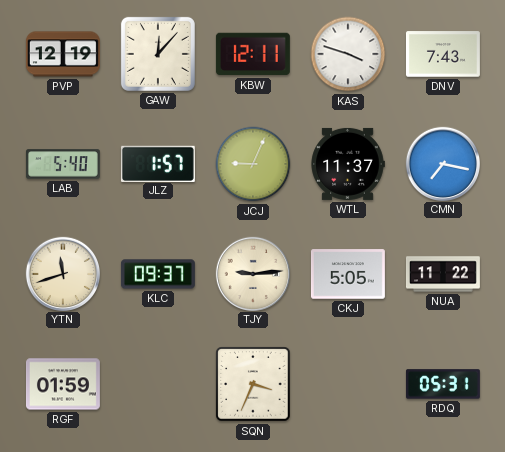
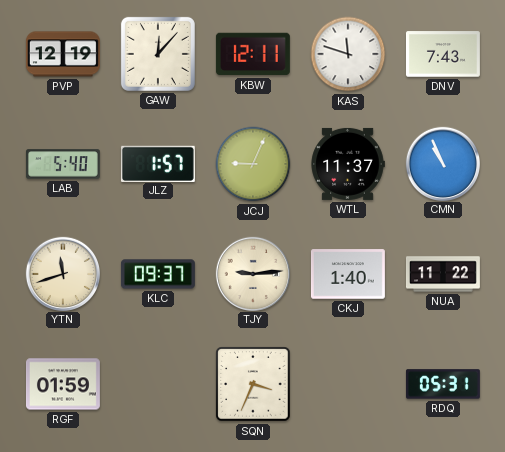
KAS: 3:48 -> 11:48 (348, 54)
CMN: 7:17 -> 10:56 (442, 163)
CKJ: 5:05 -> 1:40 (348, 274)
